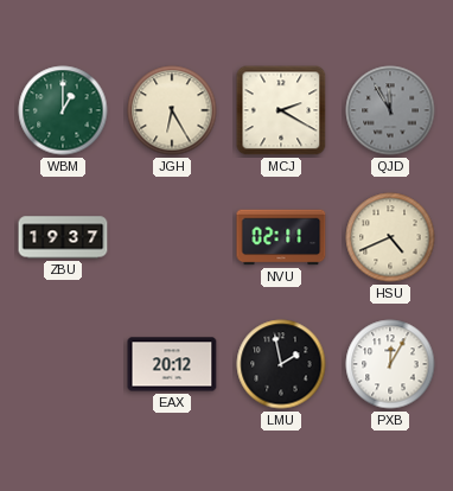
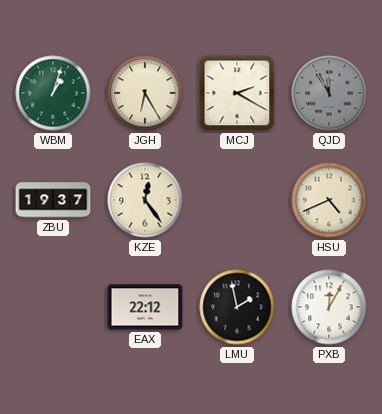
WBM: 1:00 -> 1:03 (53, 93)
KZE: none -> 12:24 (145, 200)
NVU: 02:11 -> none (281, 237)
EAX: 20:12 -> 22:12 (145, 307)
